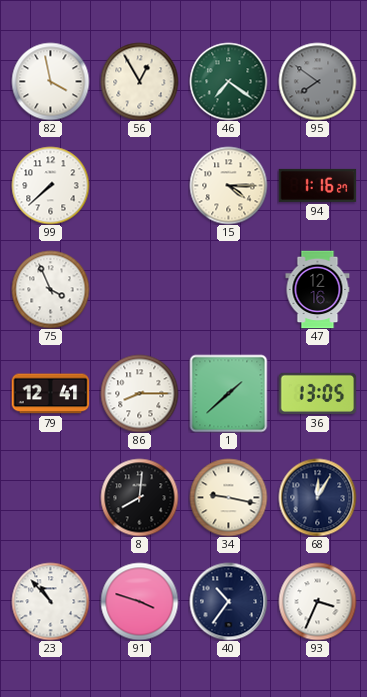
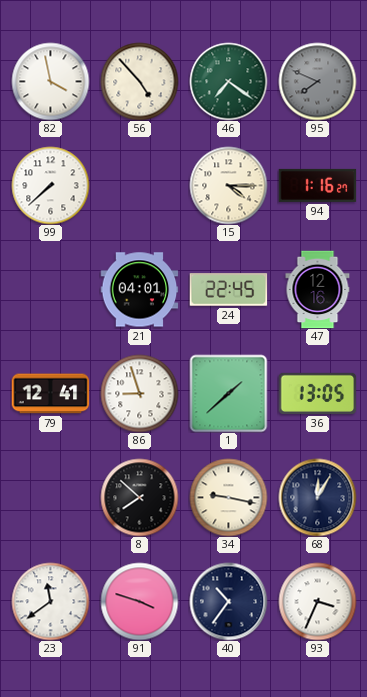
56: 12:55 -> 4:53 (139, 81)
95: 7:51 -> 7:49 (317, 81)
75: 3:56 -> none (50, 289)
21: none -> 04:01 (139, 290)
24: none -> 22:45 (228, 290)
86: 8:15 -> 8:57 (139, 393)
8: 8:01 -> 7:52 (139, 497)
23: 10:53 -> 11:39 (50, 601)
